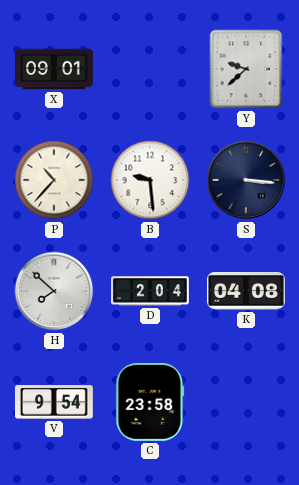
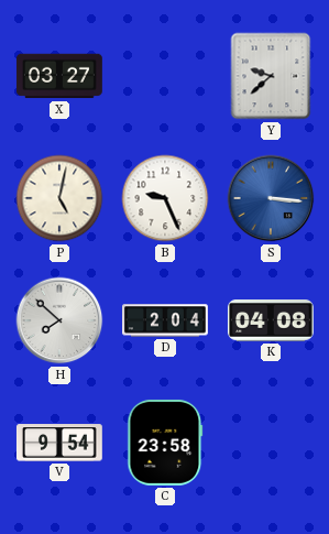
X: 09:01 -> 03:27 (59, 76)
P: 10:37 -> 5:02 (59, 198)
B: 9:29 -> 9:26 (165, 198)
S dial: navy -> blue (271, 198)
